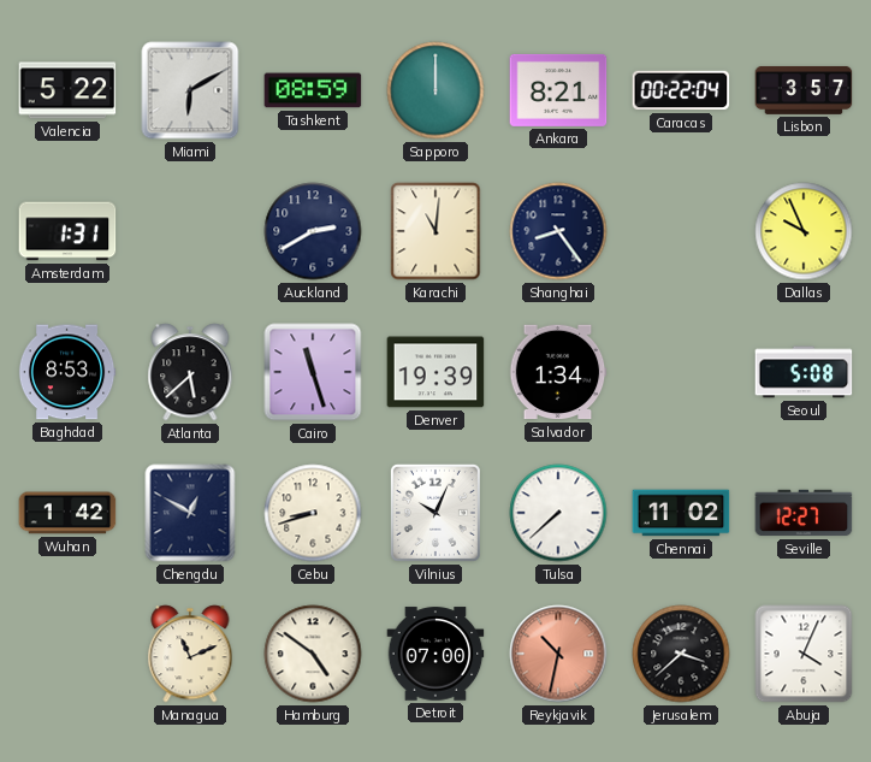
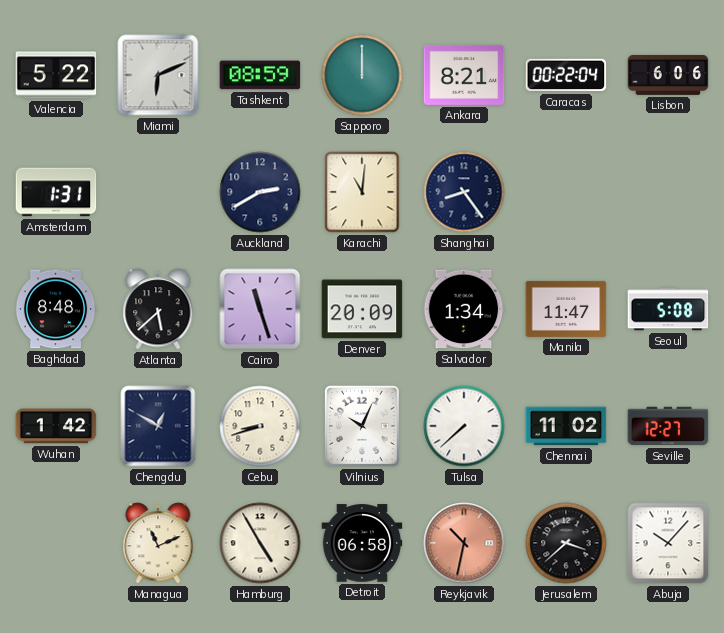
Miami: 6:10 -> 6:11 (158, 75)
Lisbon: 3:57 -> 6:06 (668, 75)
Dallas: 9:56 -> none (804, 231)
Baghdad: 8:53 -> 8:48 (56, 309)
Denver: 19:39 -> 20:09 (362, 309)
Manila: none -> 11:47 (566, 309)
Hamburg: 4:51 -> 4:55 (260, 543)
Detroit: 07:00 -> 06:58 (362, 543)
Abuja: 4:04 -> 10:07 (668, 543)
